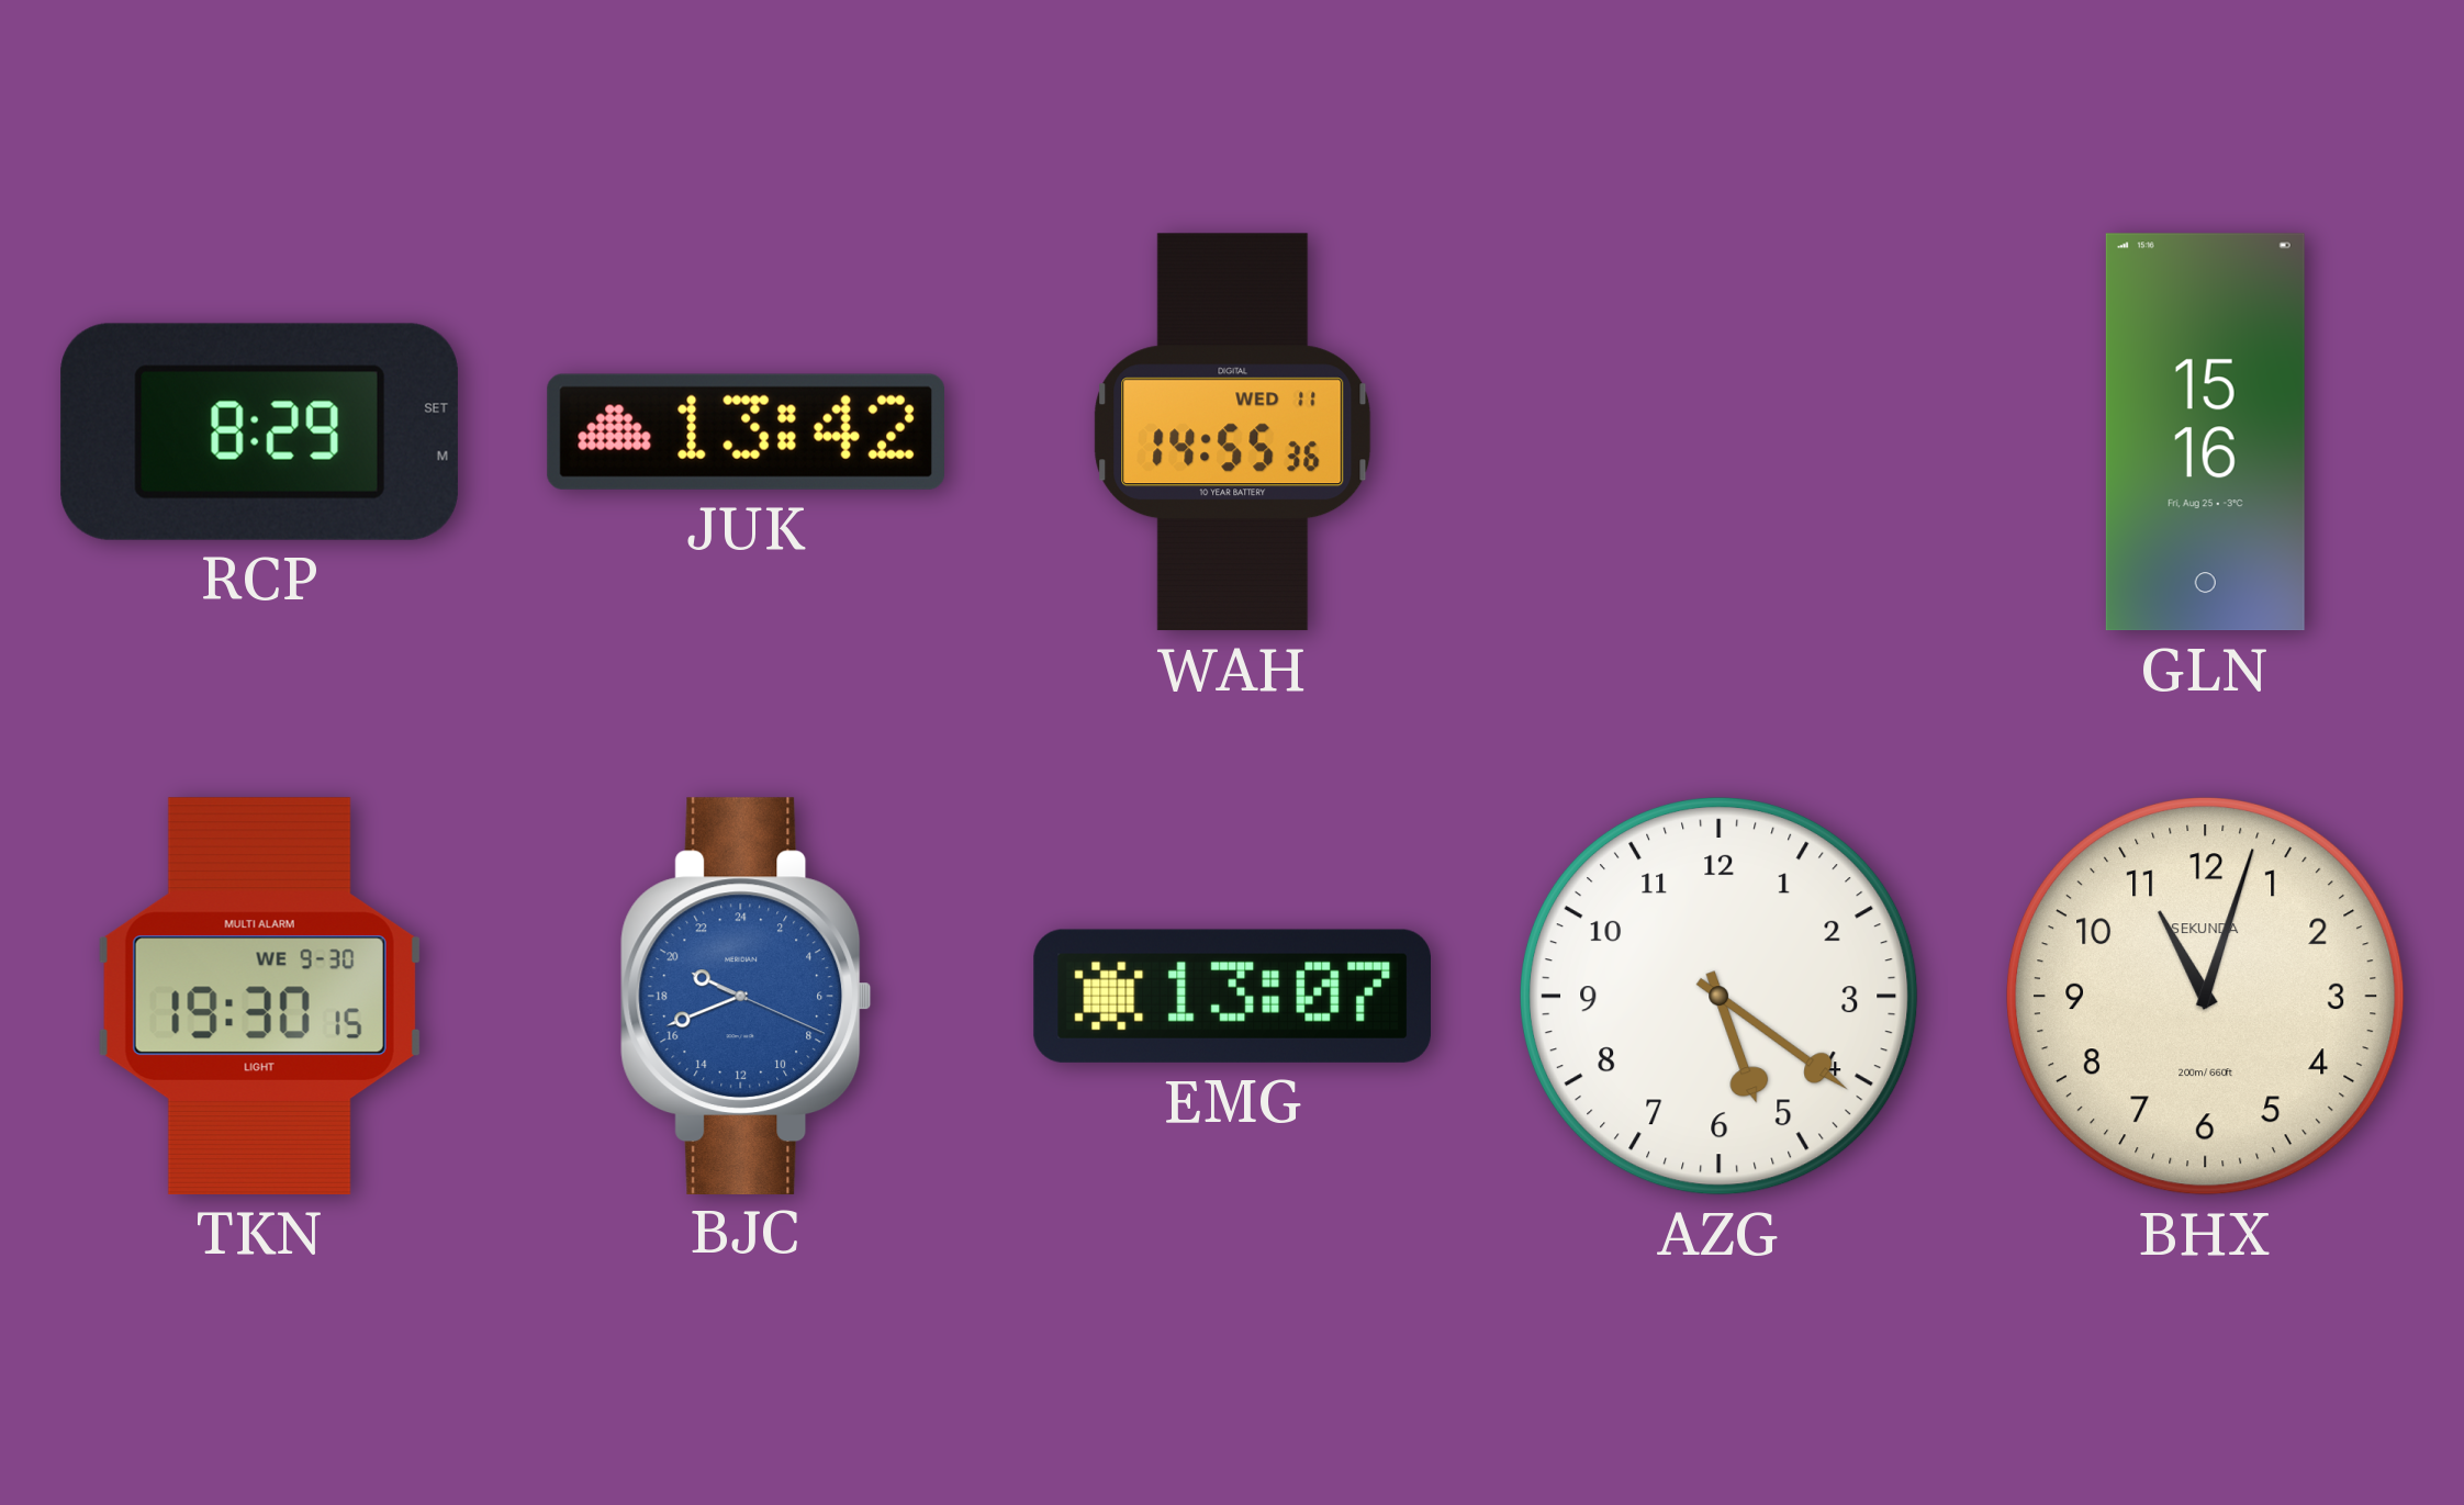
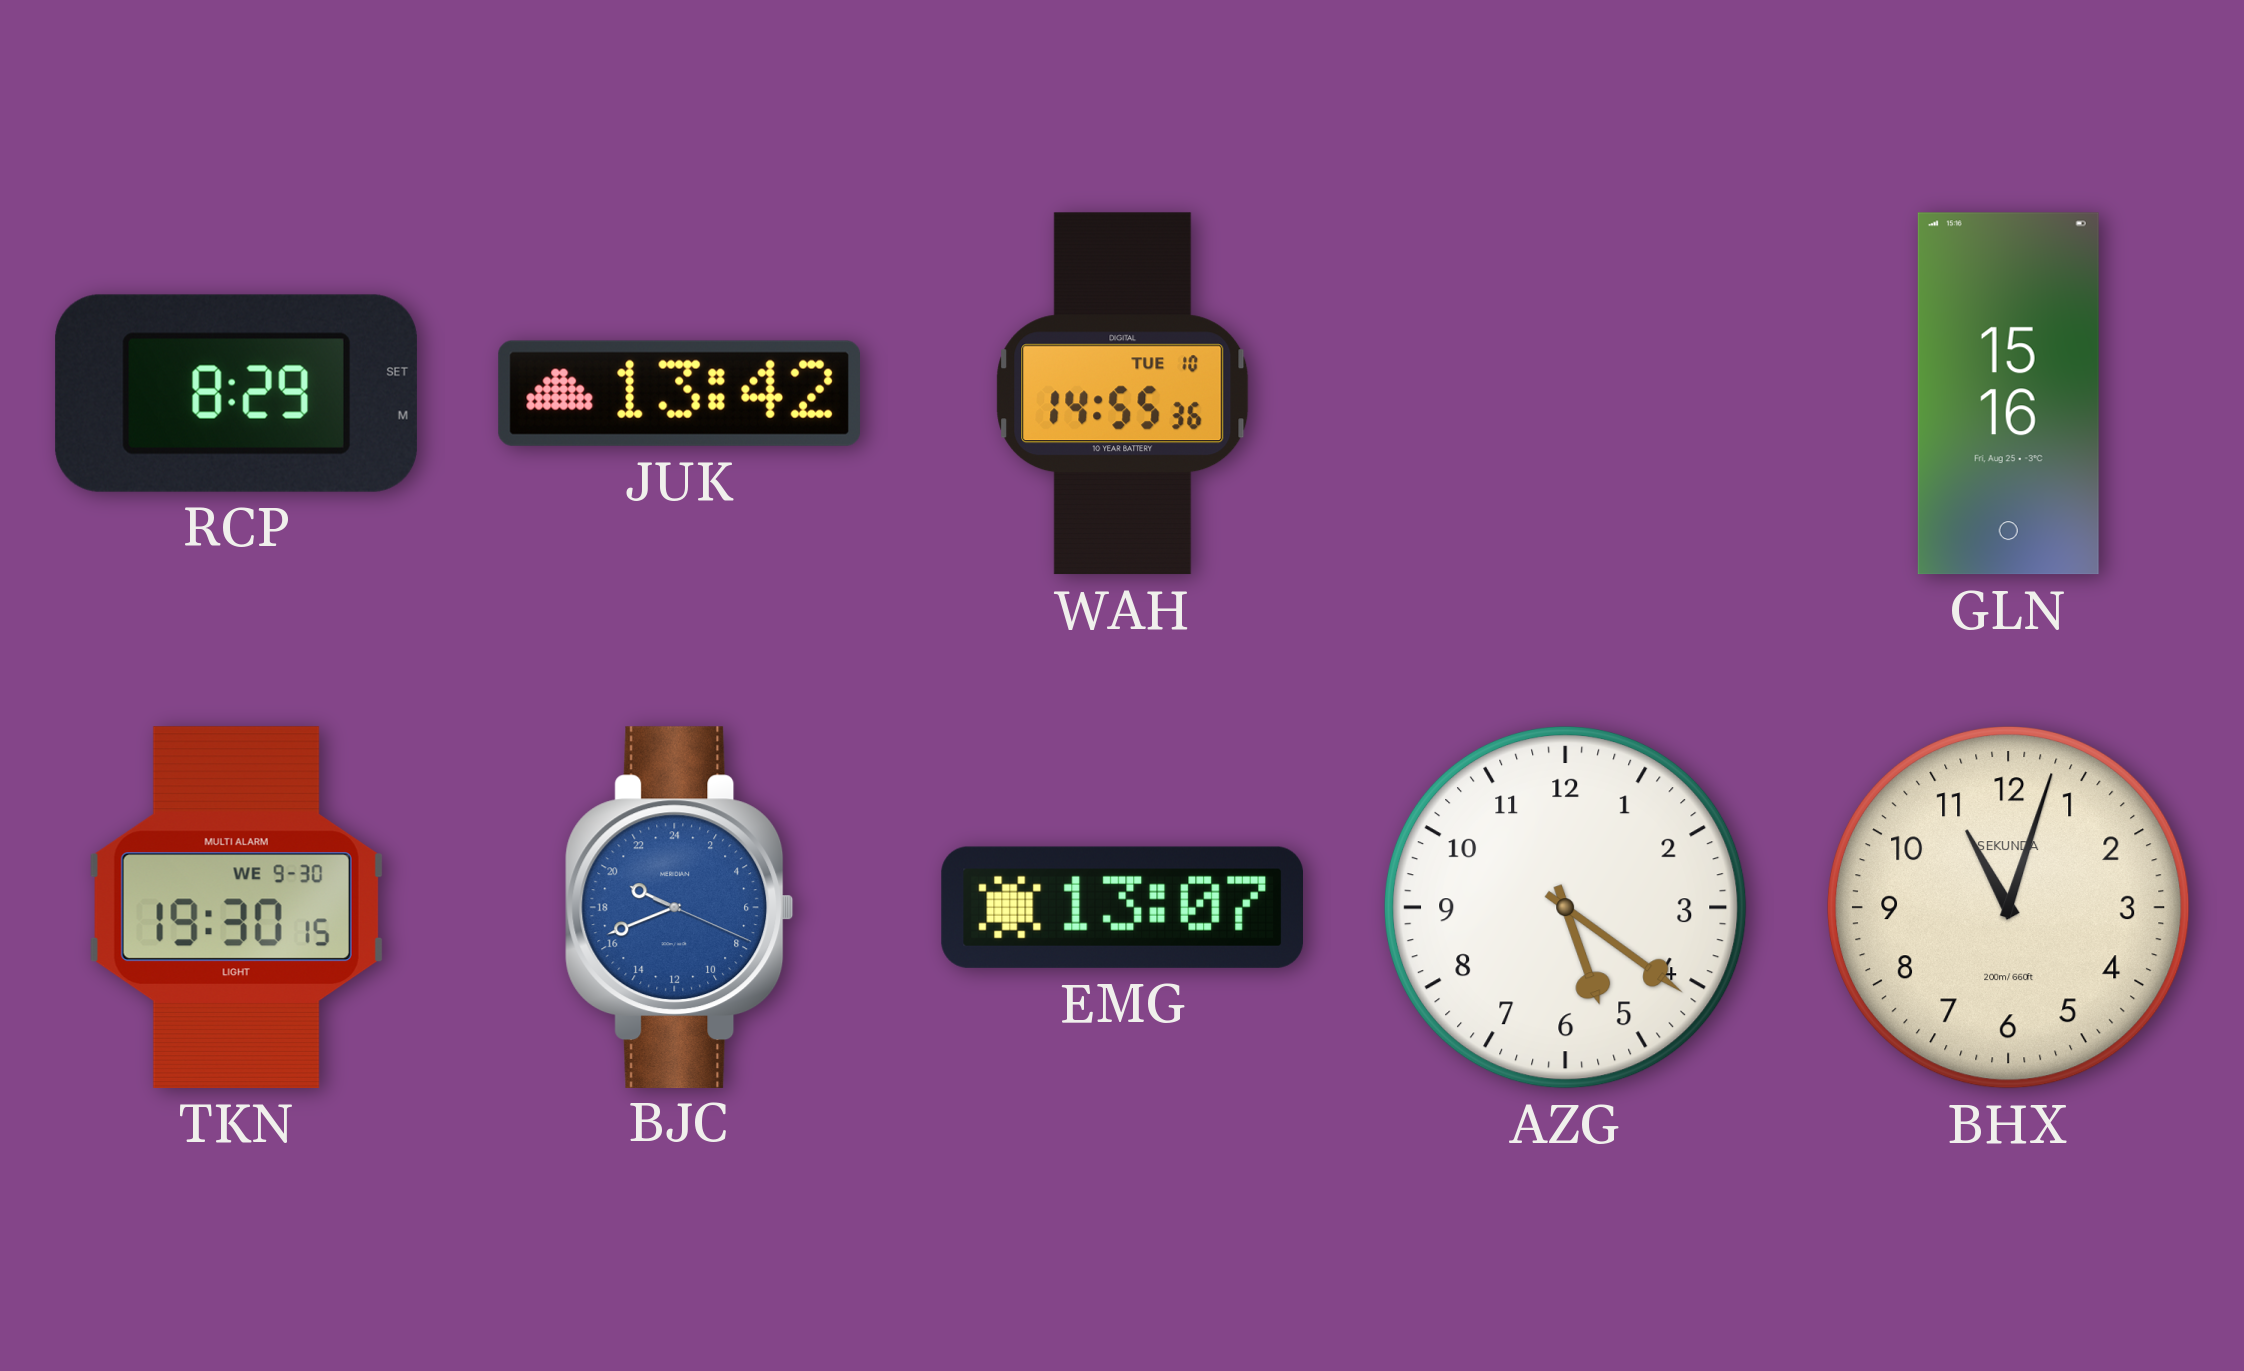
WAH date: WED 11 -> TUE 10 (1123, 394)
